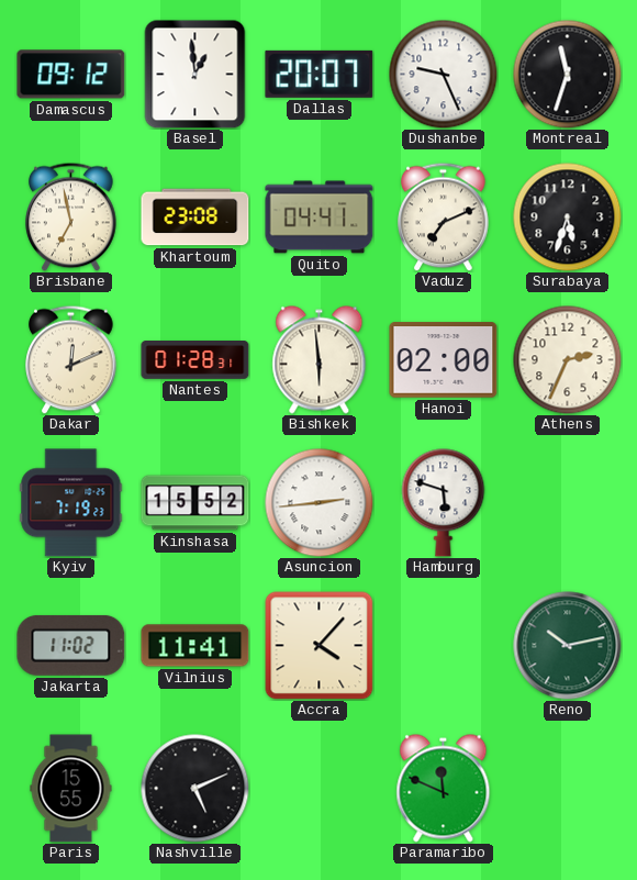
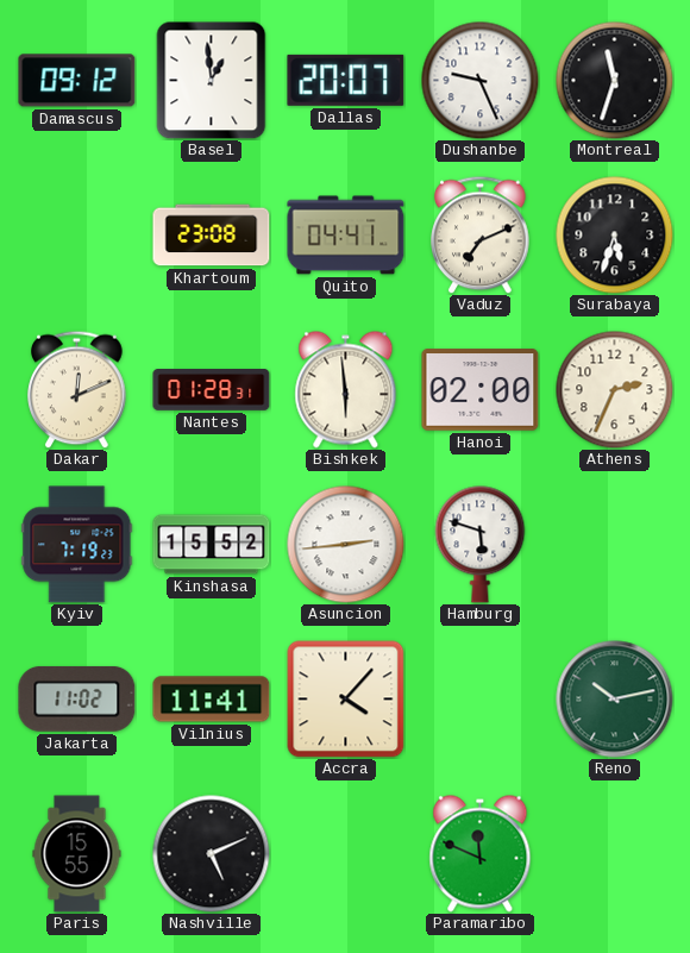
Brisbane: 6:58 -> none (71, 216)
